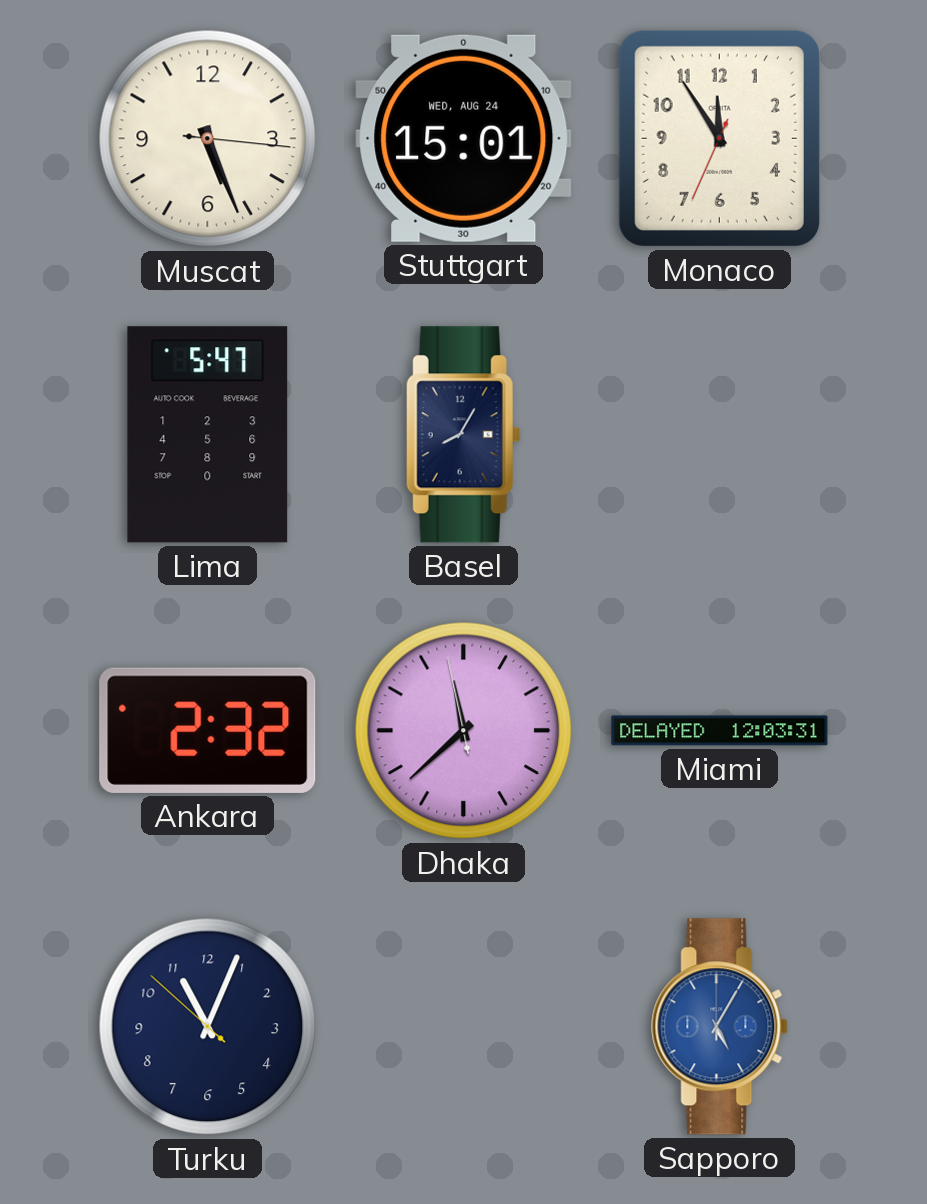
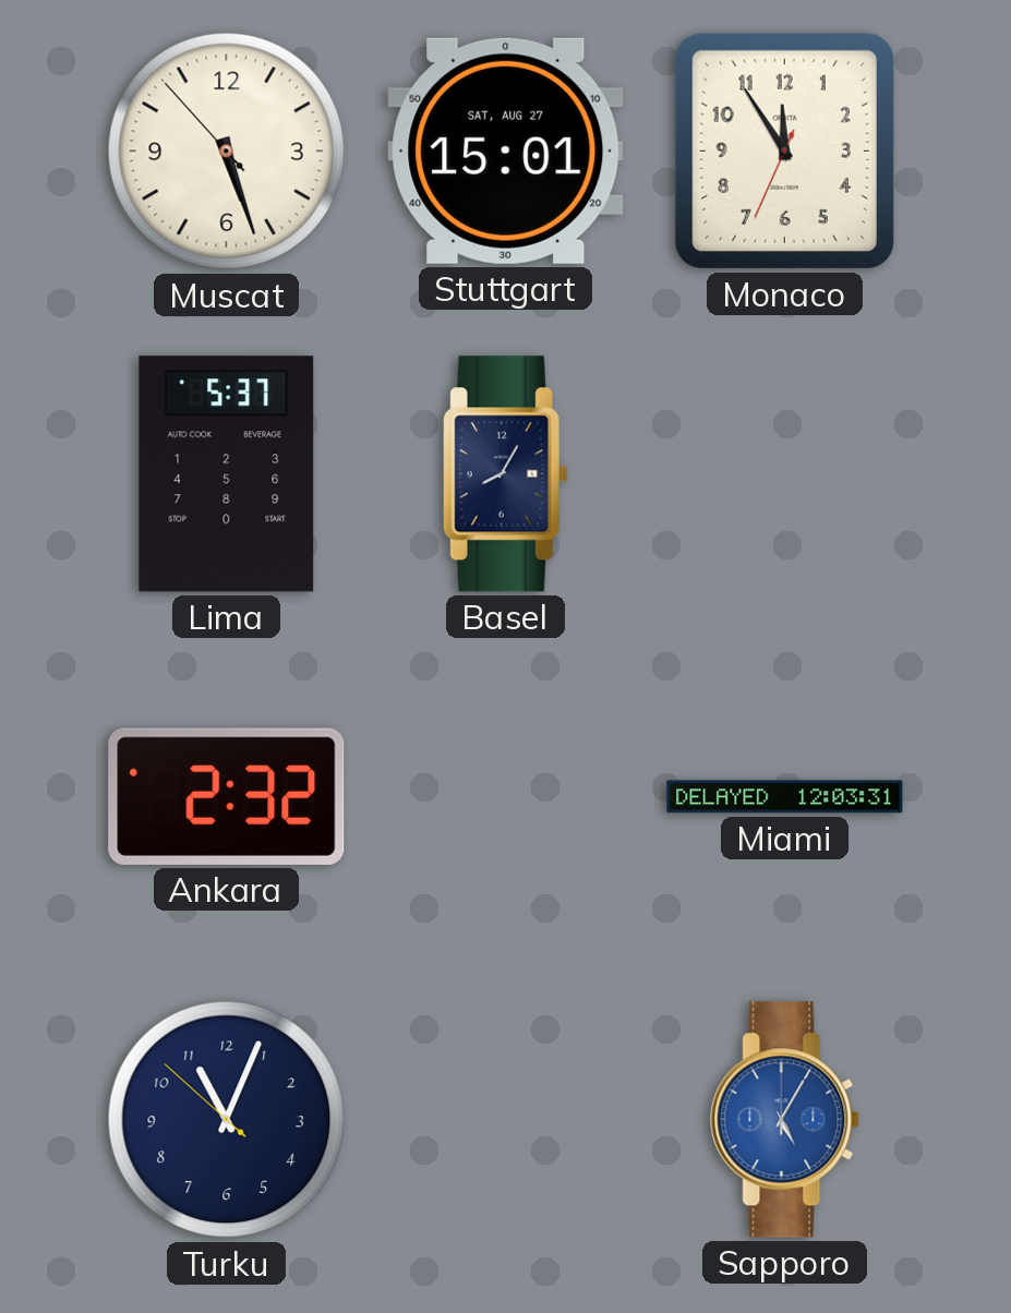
Muscat: 5:26:16 -> 5:26:53 (227, 152)
Stuttgart date: WED, AUG 24 -> SAT, AUG 27 (506, 150)
Lima: 5:47 -> 5:37 (227, 474)
Dhaka: 11:37 -> none (464, 731)
